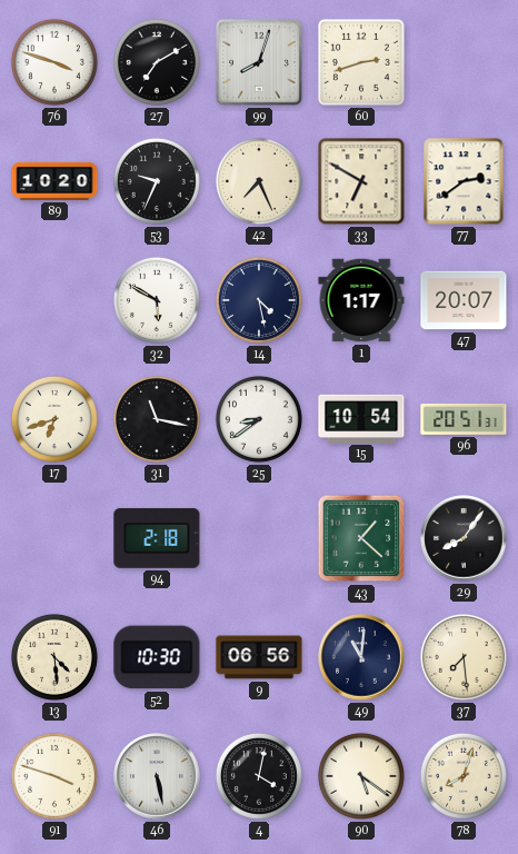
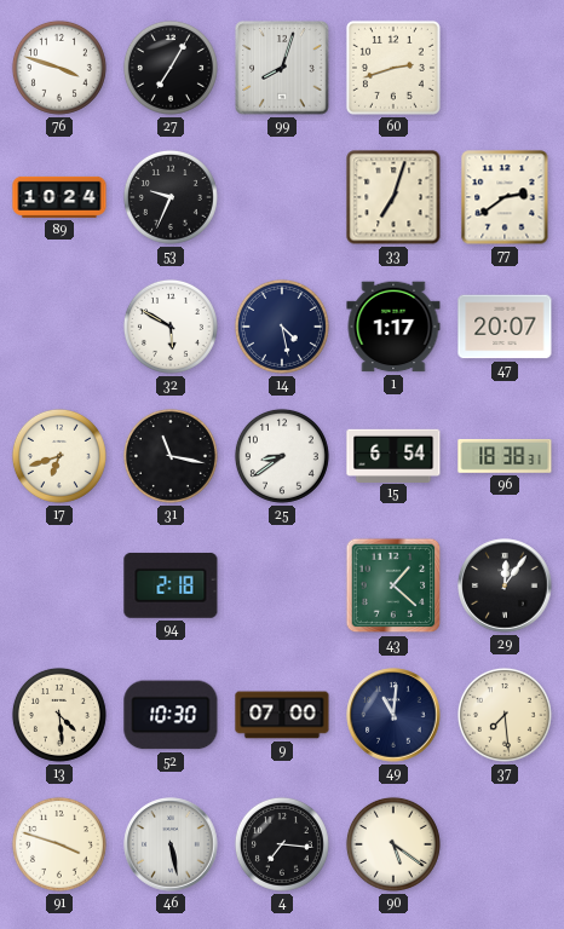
27: 7:10 -> 7:05 (171, 68)
89: 10:20 -> 10:24 (59, 197)
42: 7:26 -> none (259, 181)
33: 6:50 -> 7:03 (393, 197)
15: 10:54 -> 6:54 (393, 455)
96: 20:51 -> 18:38 (505, 456)
29: 8:06 -> 12:06 (505, 585)
9: 06:56 -> 07:00 (282, 715)
4: 4:02 -> 7:16 (282, 844)
78: 8:03 -> none (464, 776)
